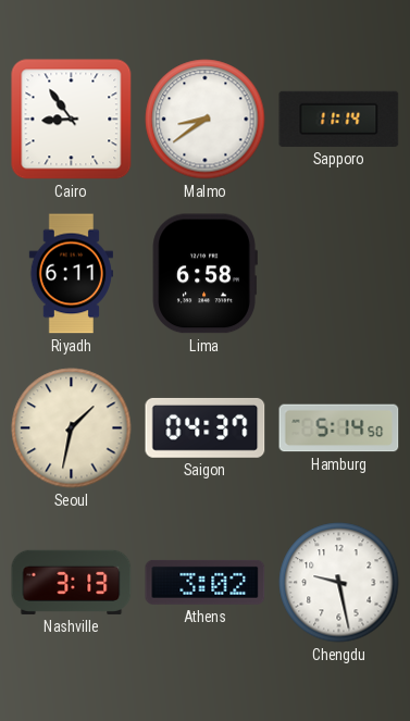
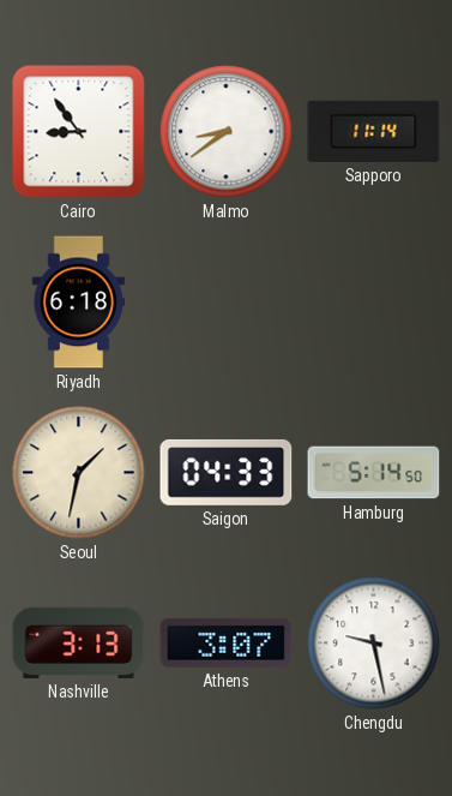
Riyadh: 6:11 -> 6:18 (78, 303)
Lima: 6:58 -> none (204, 274)
Saigon: 04:37 -> 04:33 (227, 472)
Athens: 3:02 -> 3:07 (227, 642)
